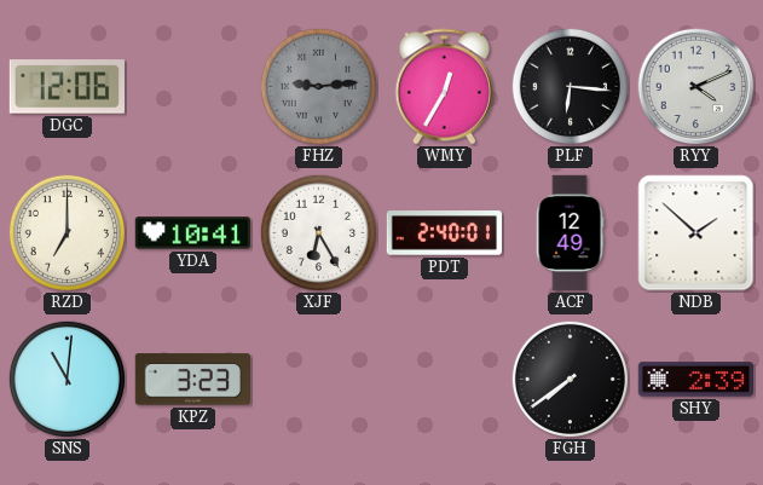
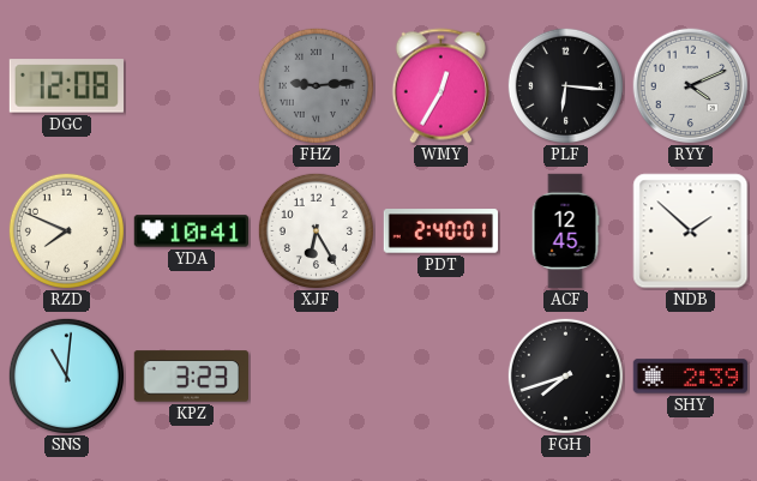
DGC: 12:06 -> 12:08 (66, 86)
RZD: 7:00 -> 7:49 (66, 230)
ACF: 12:49 -> 12:45 (565, 232)
FGH: 7:39 -> 7:42 (565, 375)
